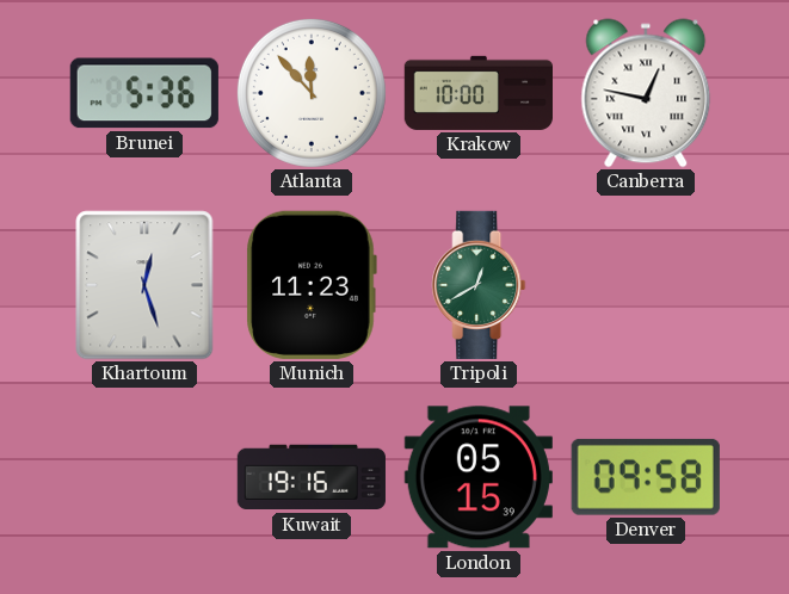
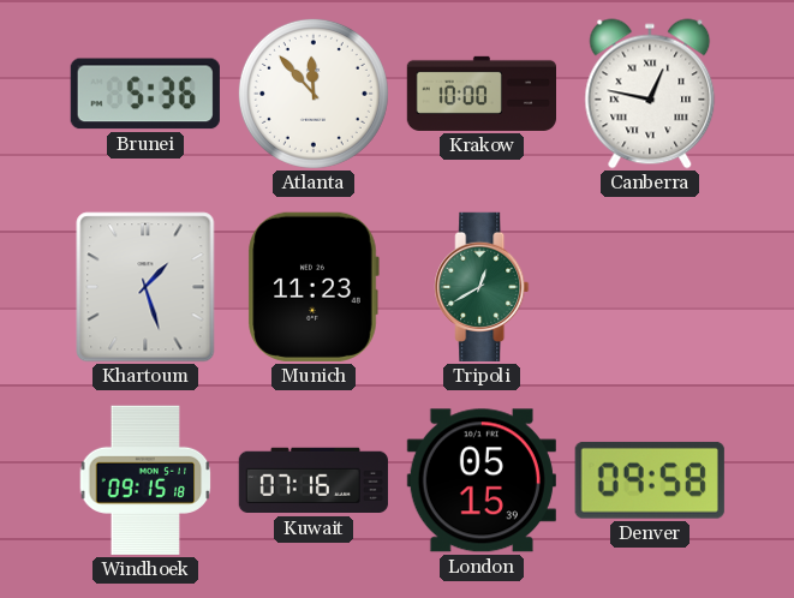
Khartoum: 12:27 -> 1:27 (145, 287)
Windhoek: none -> 09:15 (145, 480)
Kuwait: 19:16 -> 07:16 (312, 480)
